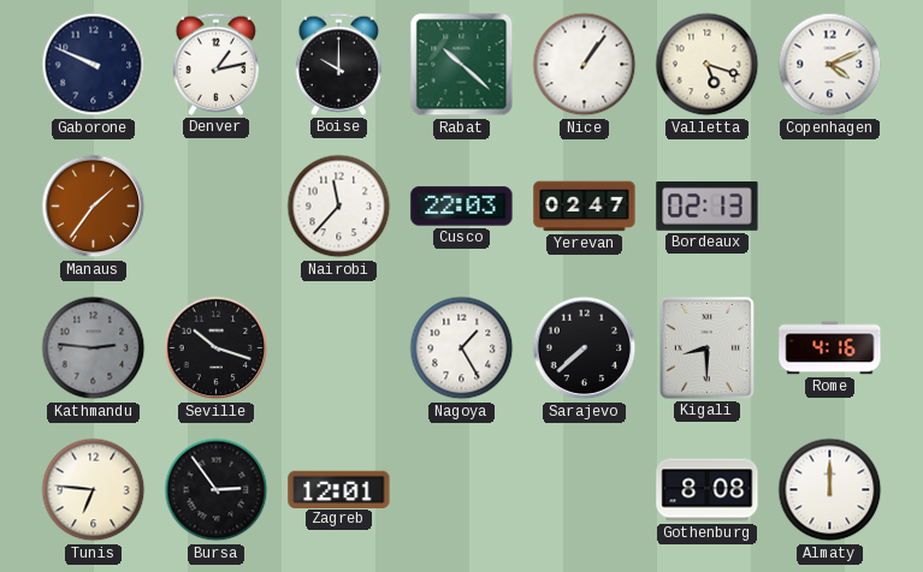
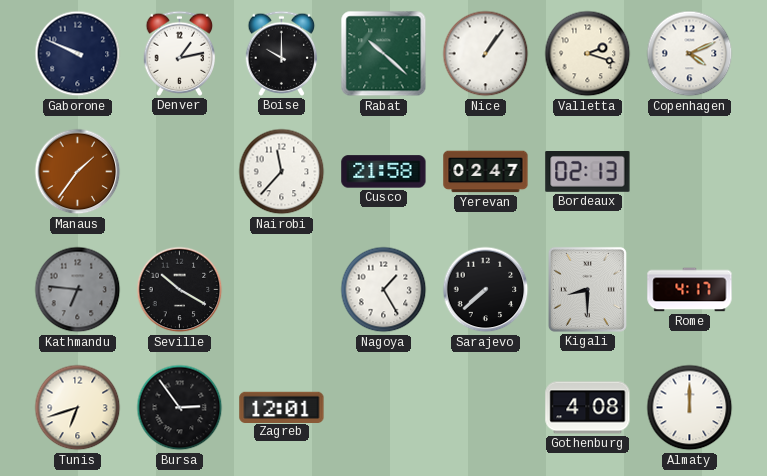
Valletta: 5:18 -> 2:18 (588, 54)
Cusco: 22:03 -> 21:58 (384, 172)
Kathmandu: 2:46 -> 6:46 (78, 290)
Seville: 10:18 -> 10:20 (180, 290)
Rome: 4:16 -> 4:17 (690, 290)
Tunis: 6:46 -> 6:42 (78, 408)
Gothenburg: 8:08 -> 4:08 (588, 408)
